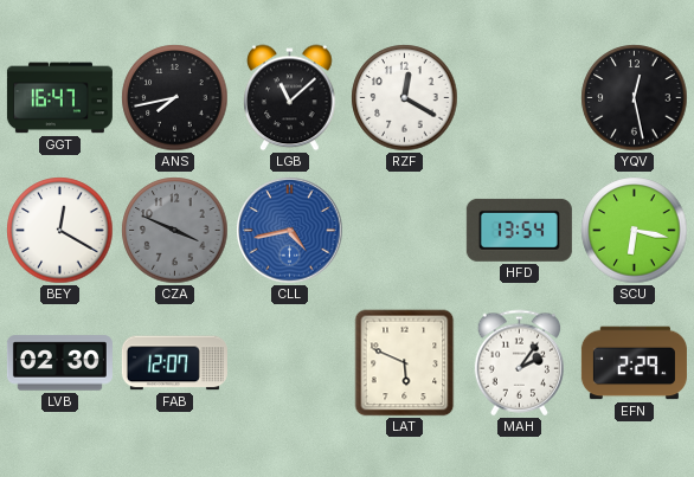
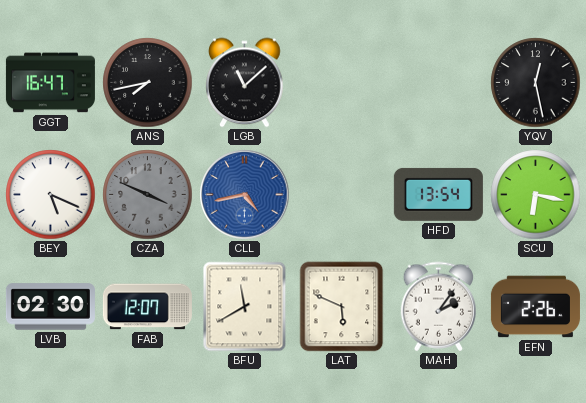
RZF: 12:20 -> none (405, 98)
BEY: 12:20 -> 5:19 (51, 195)
BFU: none -> 11:40 (245, 307)
EFN: 2:29 -> 2:26 (535, 307)
